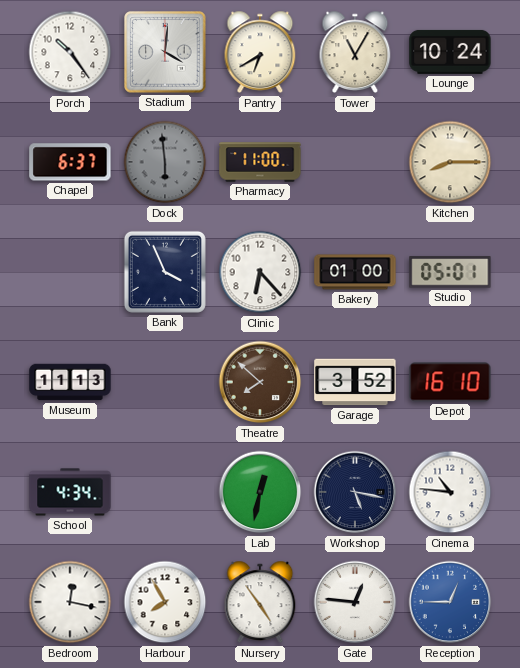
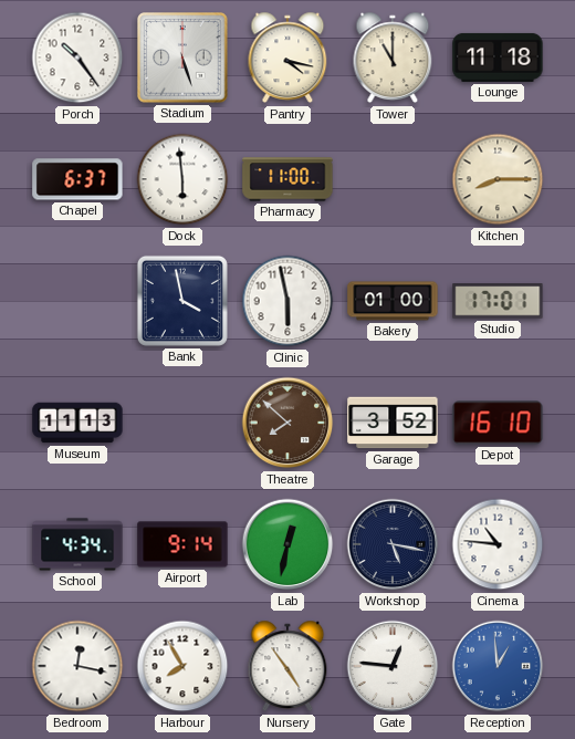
Stadium: 4:01 -> 5:27 (182, 58)
Pantry: 6:40 -> 4:17 (287, 58)
Tower: 11:05 -> 11:00 (393, 58)
Lounge: 10:24 -> 11:18 (498, 58)
Dock dial: grey -> white (182, 179)
Bank: 3:56 -> 3:58 (182, 301)
Clinic: 6:23 -> 5:58 (287, 301)
Studio: 05:01 -> 17:01 (498, 301)
Airport: none -> 9:14 (182, 544)
Reception: 12:45 -> 12:59 (498, 666)
